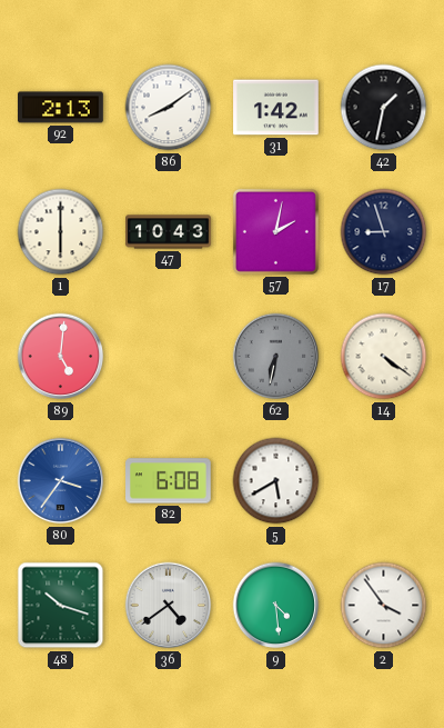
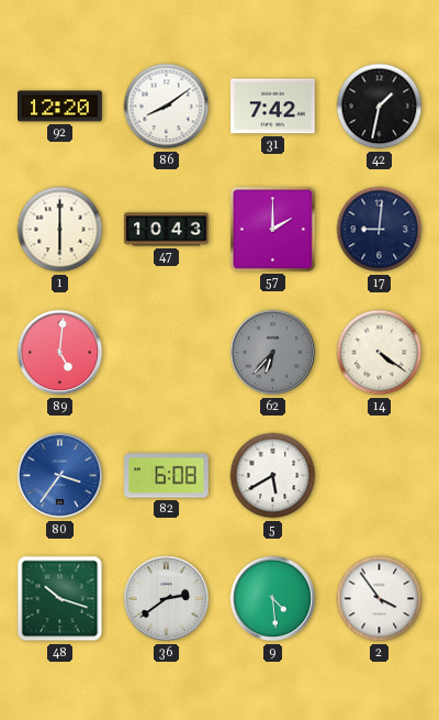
92: 2:13 -> 12:20 (60, 107)
31: 1:42 -> 7:42 (273, 107)
57: 2:02 -> 2:00 (272, 229)
17: 8:57 -> 9:01 (380, 230)
62: 6:32 -> 6:37 (273, 353)
36: 4:39 -> 2:39 (167, 599)
